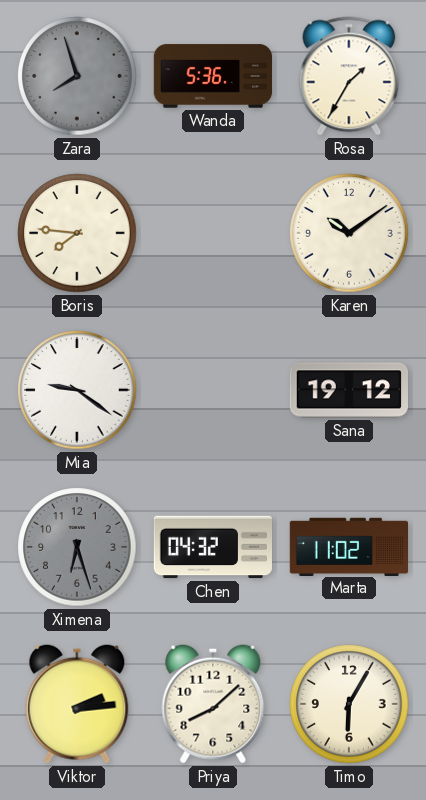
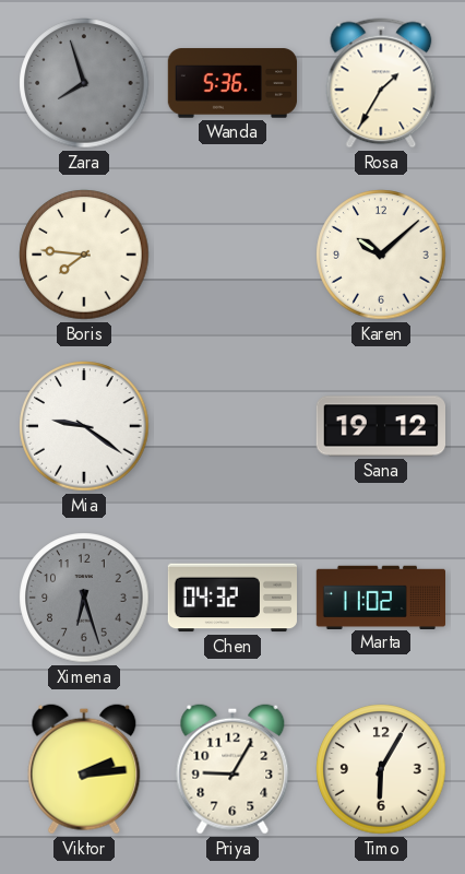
Karen: 10:09 -> 10:08 (381, 255)
Priya: 8:08 -> 9:05 (233, 769)
